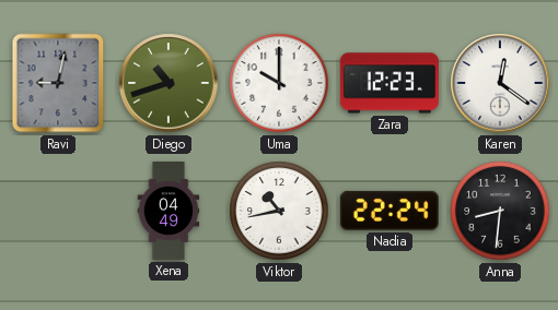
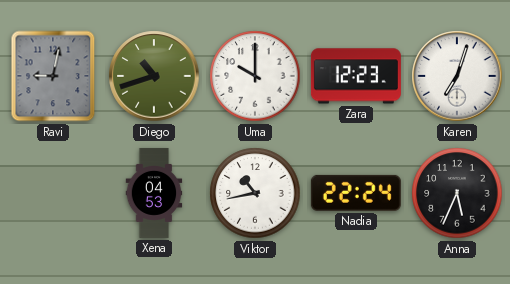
Karen: 12:21 -> 7:03 (457, 76)
Xena: 04:49 -> 04:53 (154, 193)
Anna: 8:31 -> 5:34 (457, 193)
